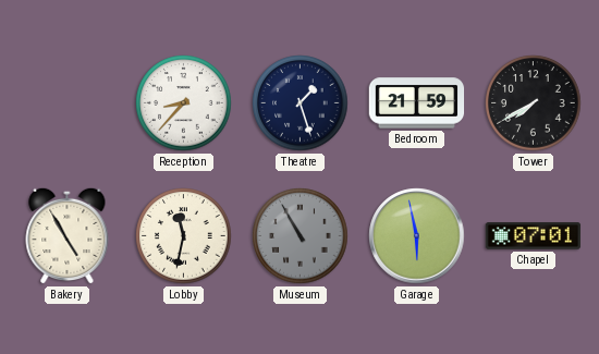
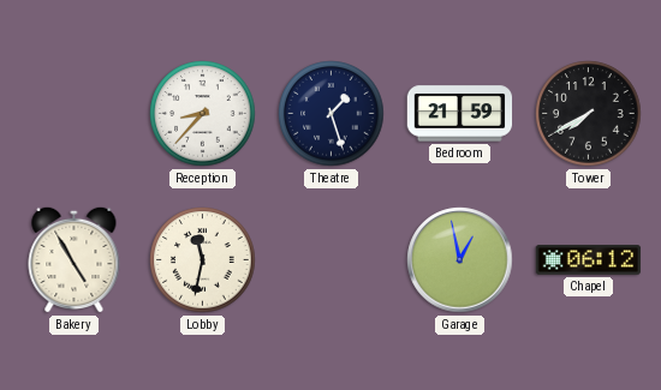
Museum: 10:55 -> none (301, 236)
Garage: 5:58 -> 12:58 (460, 260)
Chapel: 07:01 -> 06:12 (589, 260)
